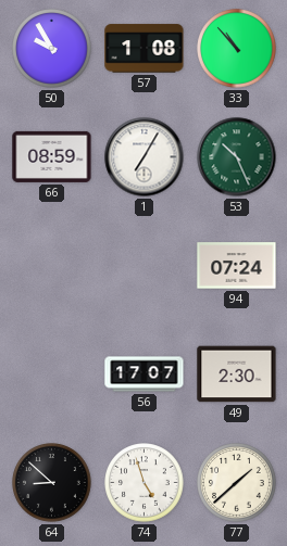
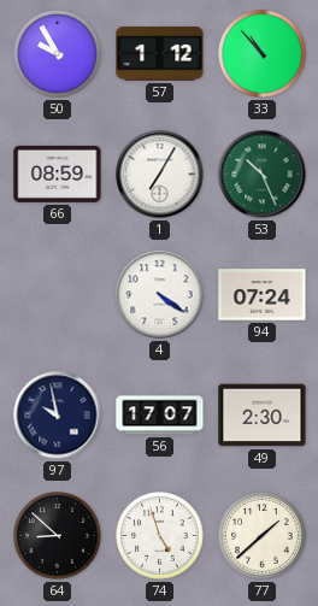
57: 1:08 -> 1:12 (160, 54)
4: none -> 4:21 (160, 295)
97: none -> 9:58 (58, 416)
